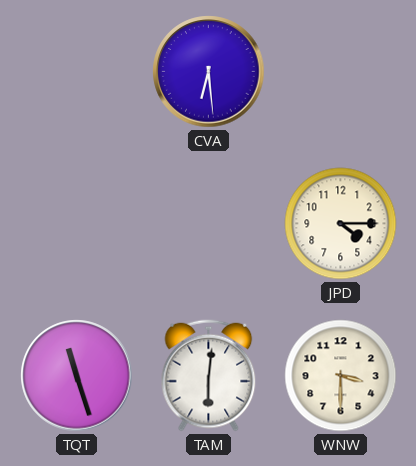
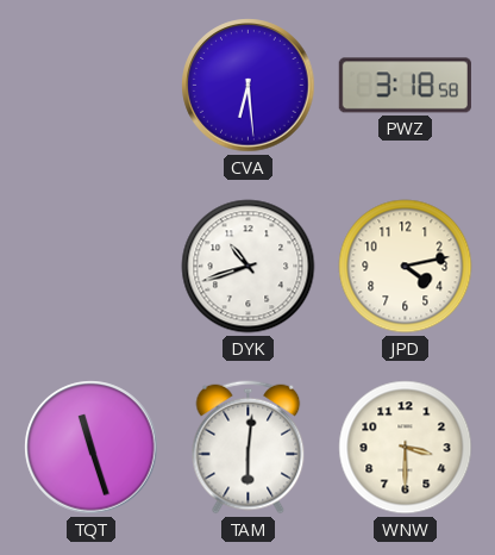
PWZ: none -> 3:18 (405, 86)
DYK: none -> 10:42 (249, 267)
JPD: 4:15 -> 4:13 (406, 267)
